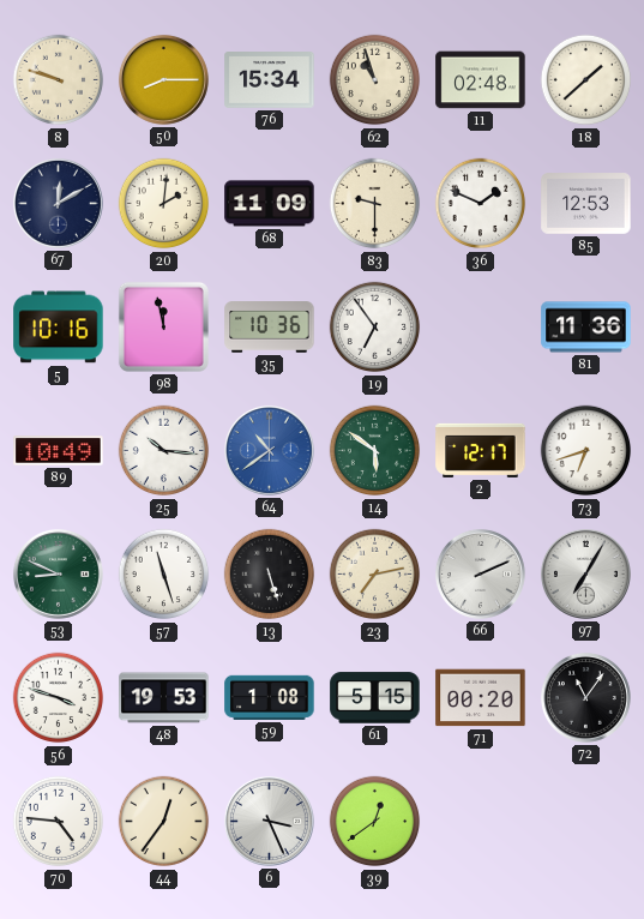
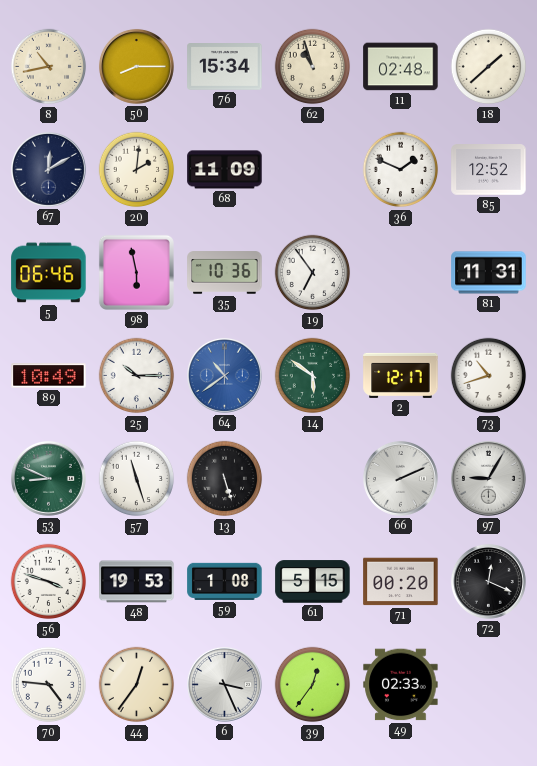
8: 9:48 -> 10:43 (49, 67)
83: 9:30 -> none (375, 204)
85: 12:53 -> 12:52 (489, 170)
5: 10:16 -> 06:46 (49, 273)
98: 11:58 -> 5:58 (136, 272)
81: 11:36 -> 11:31 (489, 273)
25: 10:16 -> 10:15 (137, 376)
73: 6:42 -> 10:42 (489, 376)
23: 7:13 -> none (375, 575)
97: 7:05 -> 9:05 (488, 478)
72: 11:06 -> 12:19 (488, 581)
39: 12:39 -> 12:36 (313, 685)
49: none -> 02:33 (401, 685)
